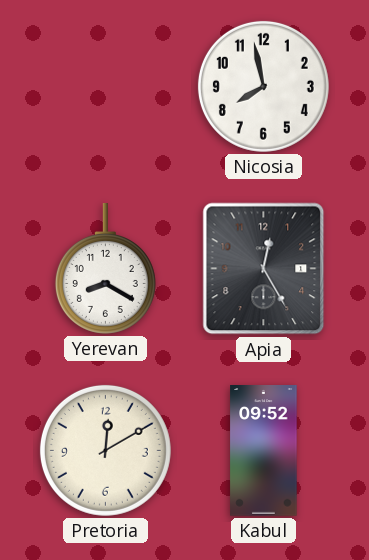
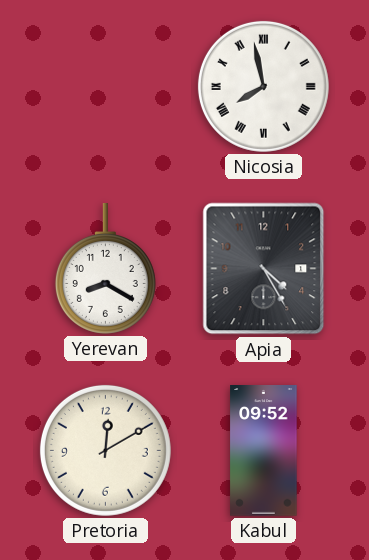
Nicosia numerals: Arabic -> Roman (263, 86)
Apia: 12:25 -> 4:25 (264, 269)
